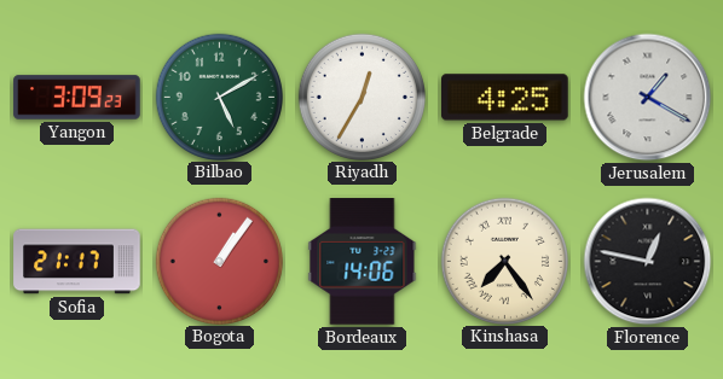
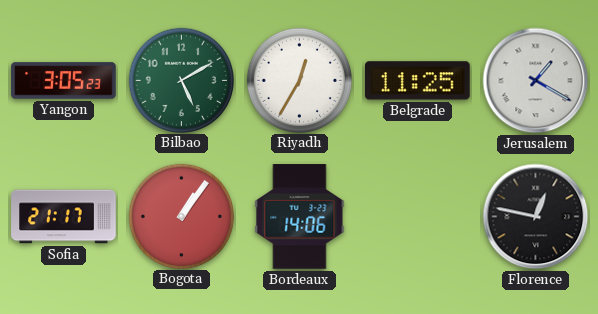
Yangon: 3:09 -> 3:05 (64, 81)
Belgrade: 4:25 -> 11:25 (418, 81)
Kinshasa: 7:24 -> none (504, 261)
